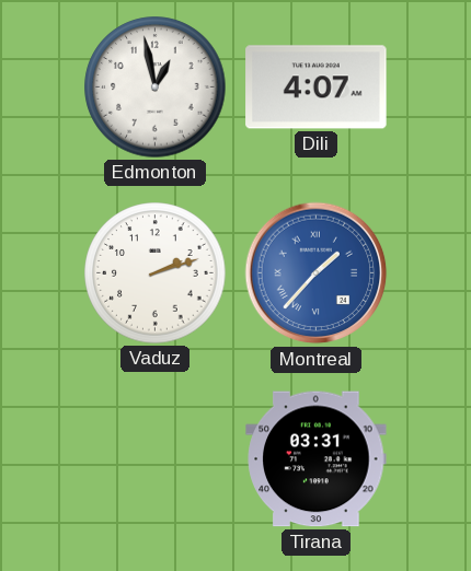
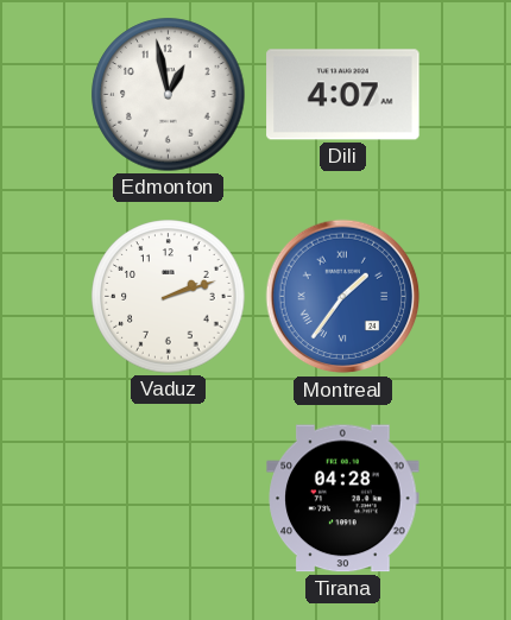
Montreal: 1:37 -> 1:36 (343, 297)
Tirana: 03:31 -> 04:28 (343, 499)
